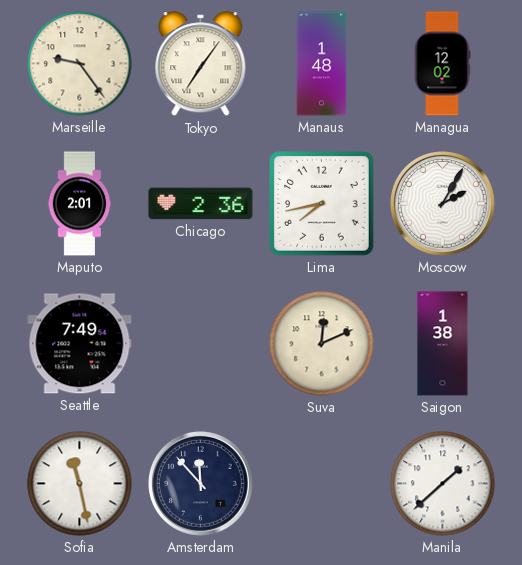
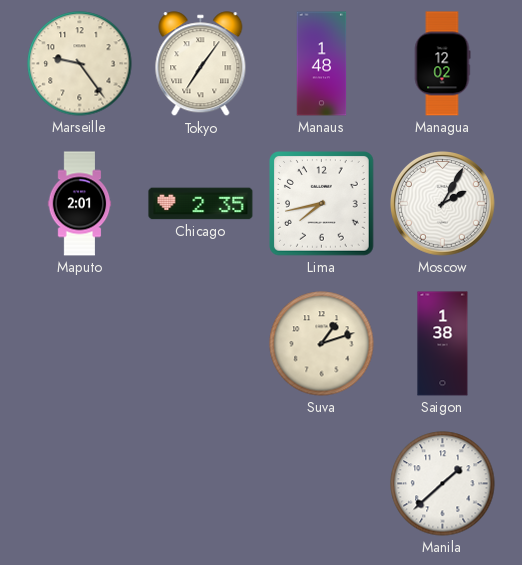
Chicago: 2:36 -> 2:35 (201, 204)
Seattle: 7:49 -> none (80, 344)
Suva: 12:11 -> 1:12 (322, 344)
Sofia: 11:28 -> none (80, 484)
Amsterdam: 11:53 -> none (201, 484)
